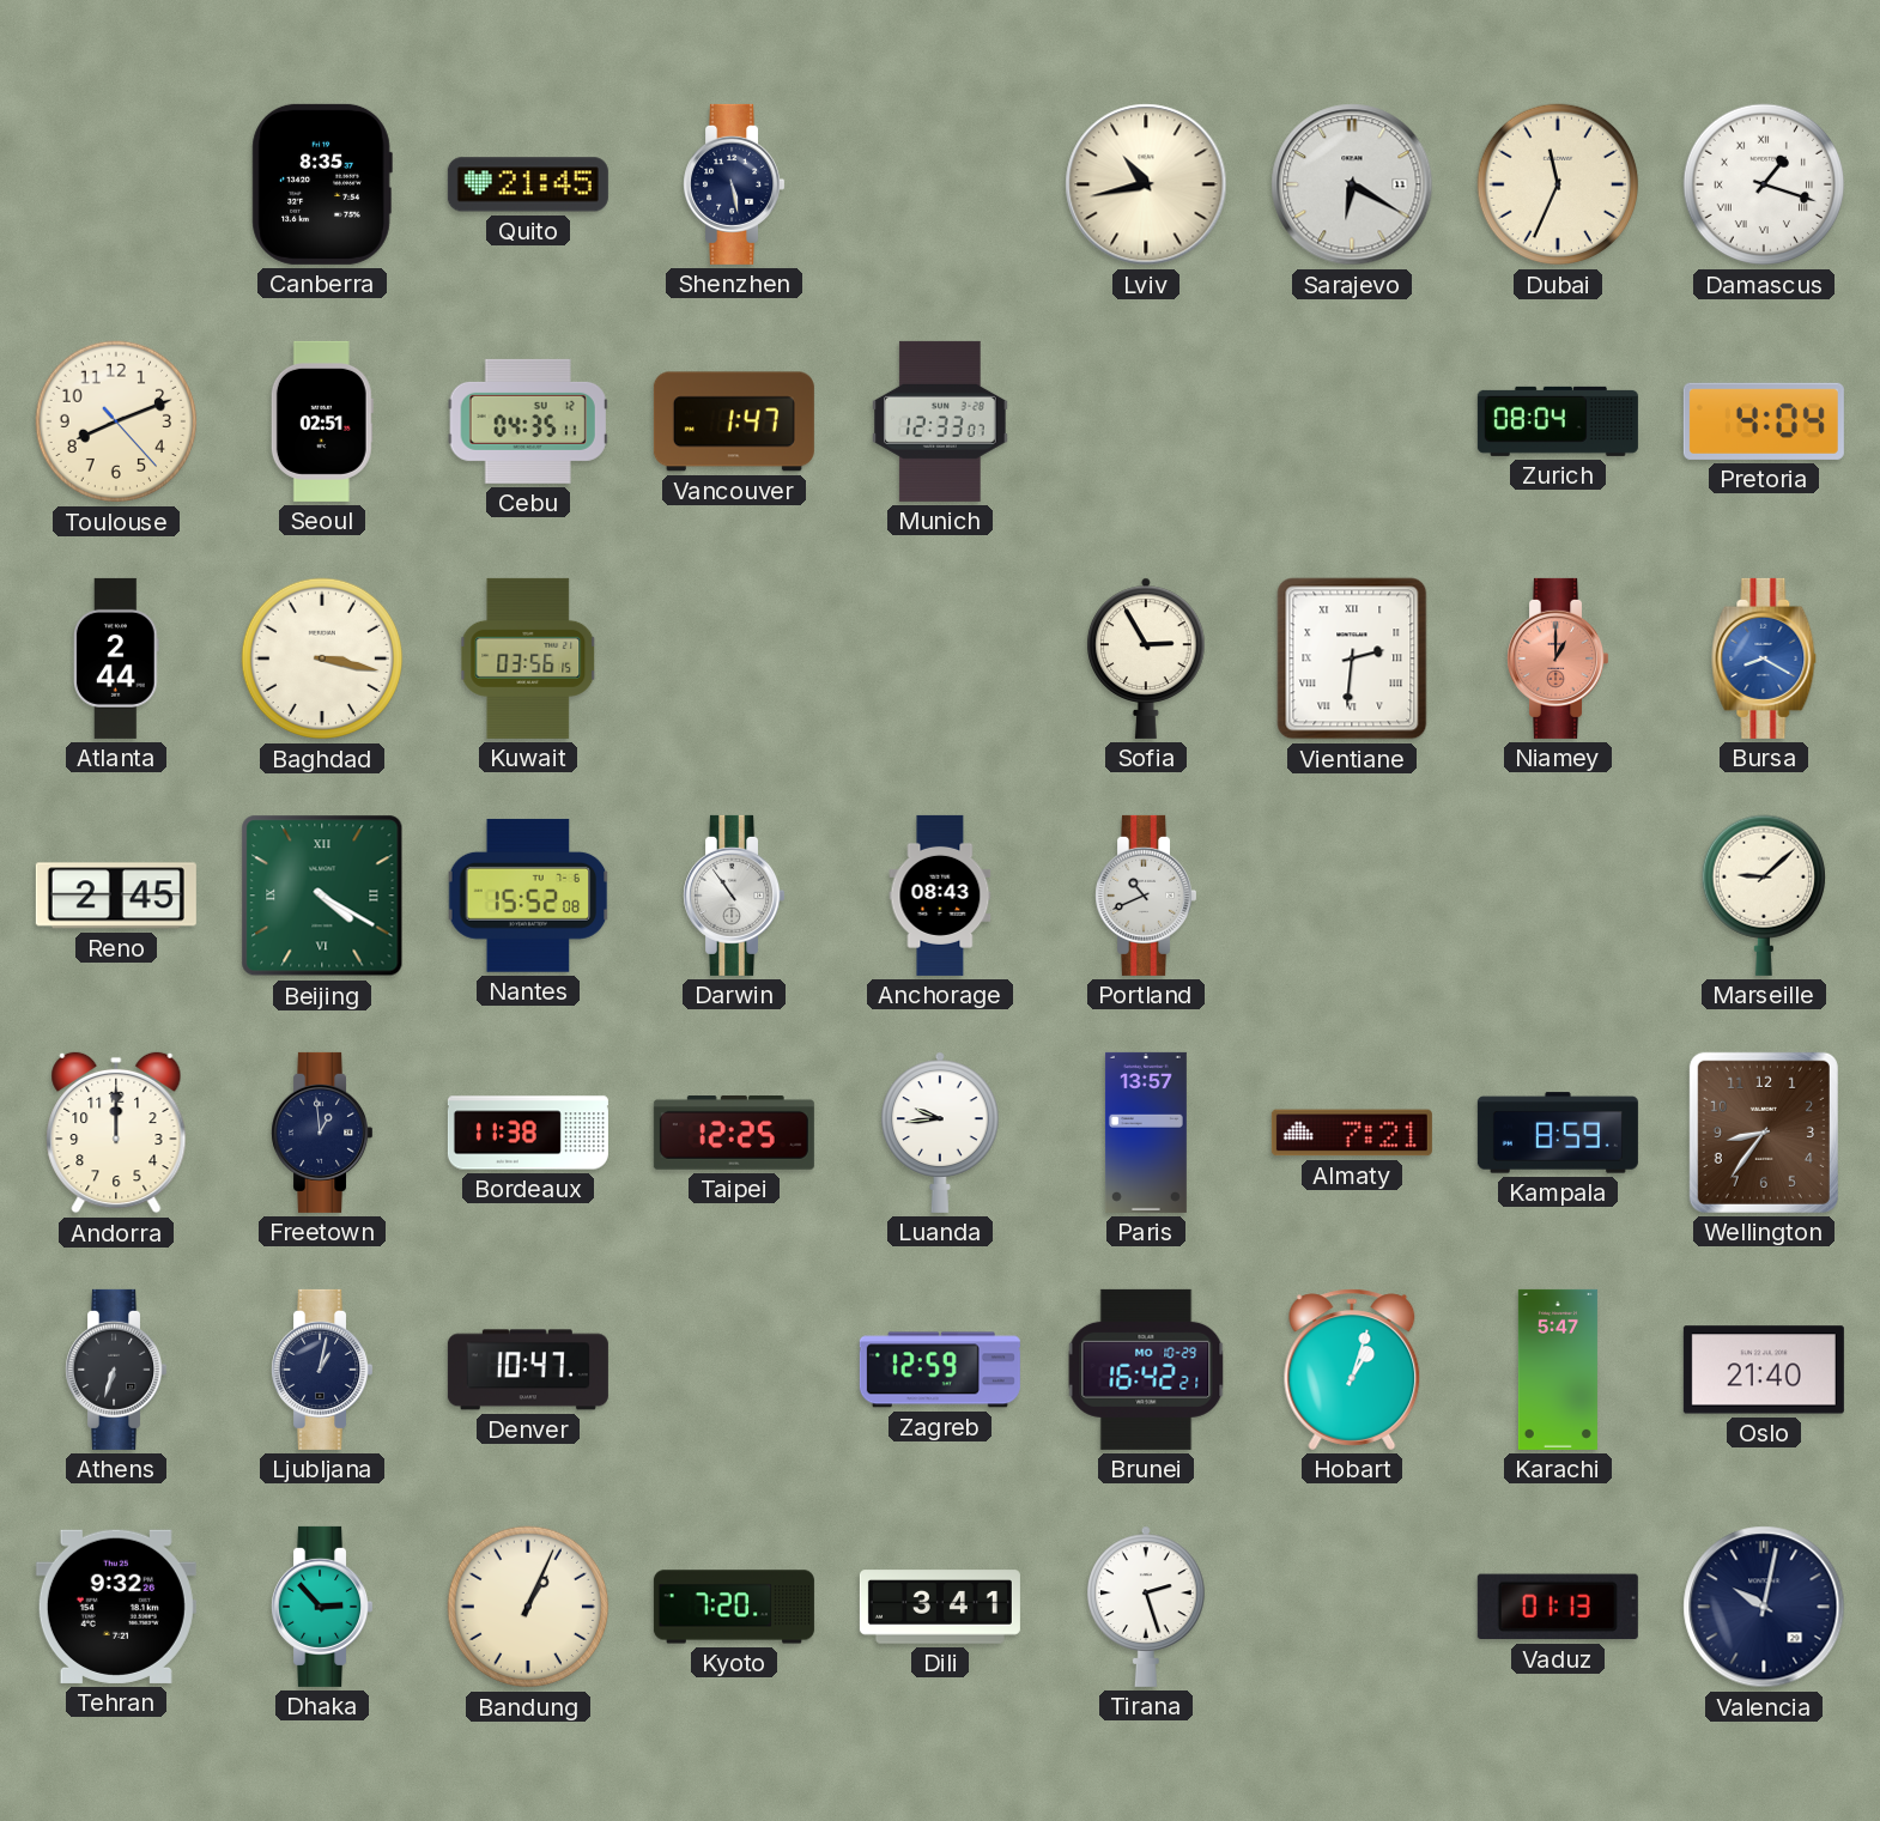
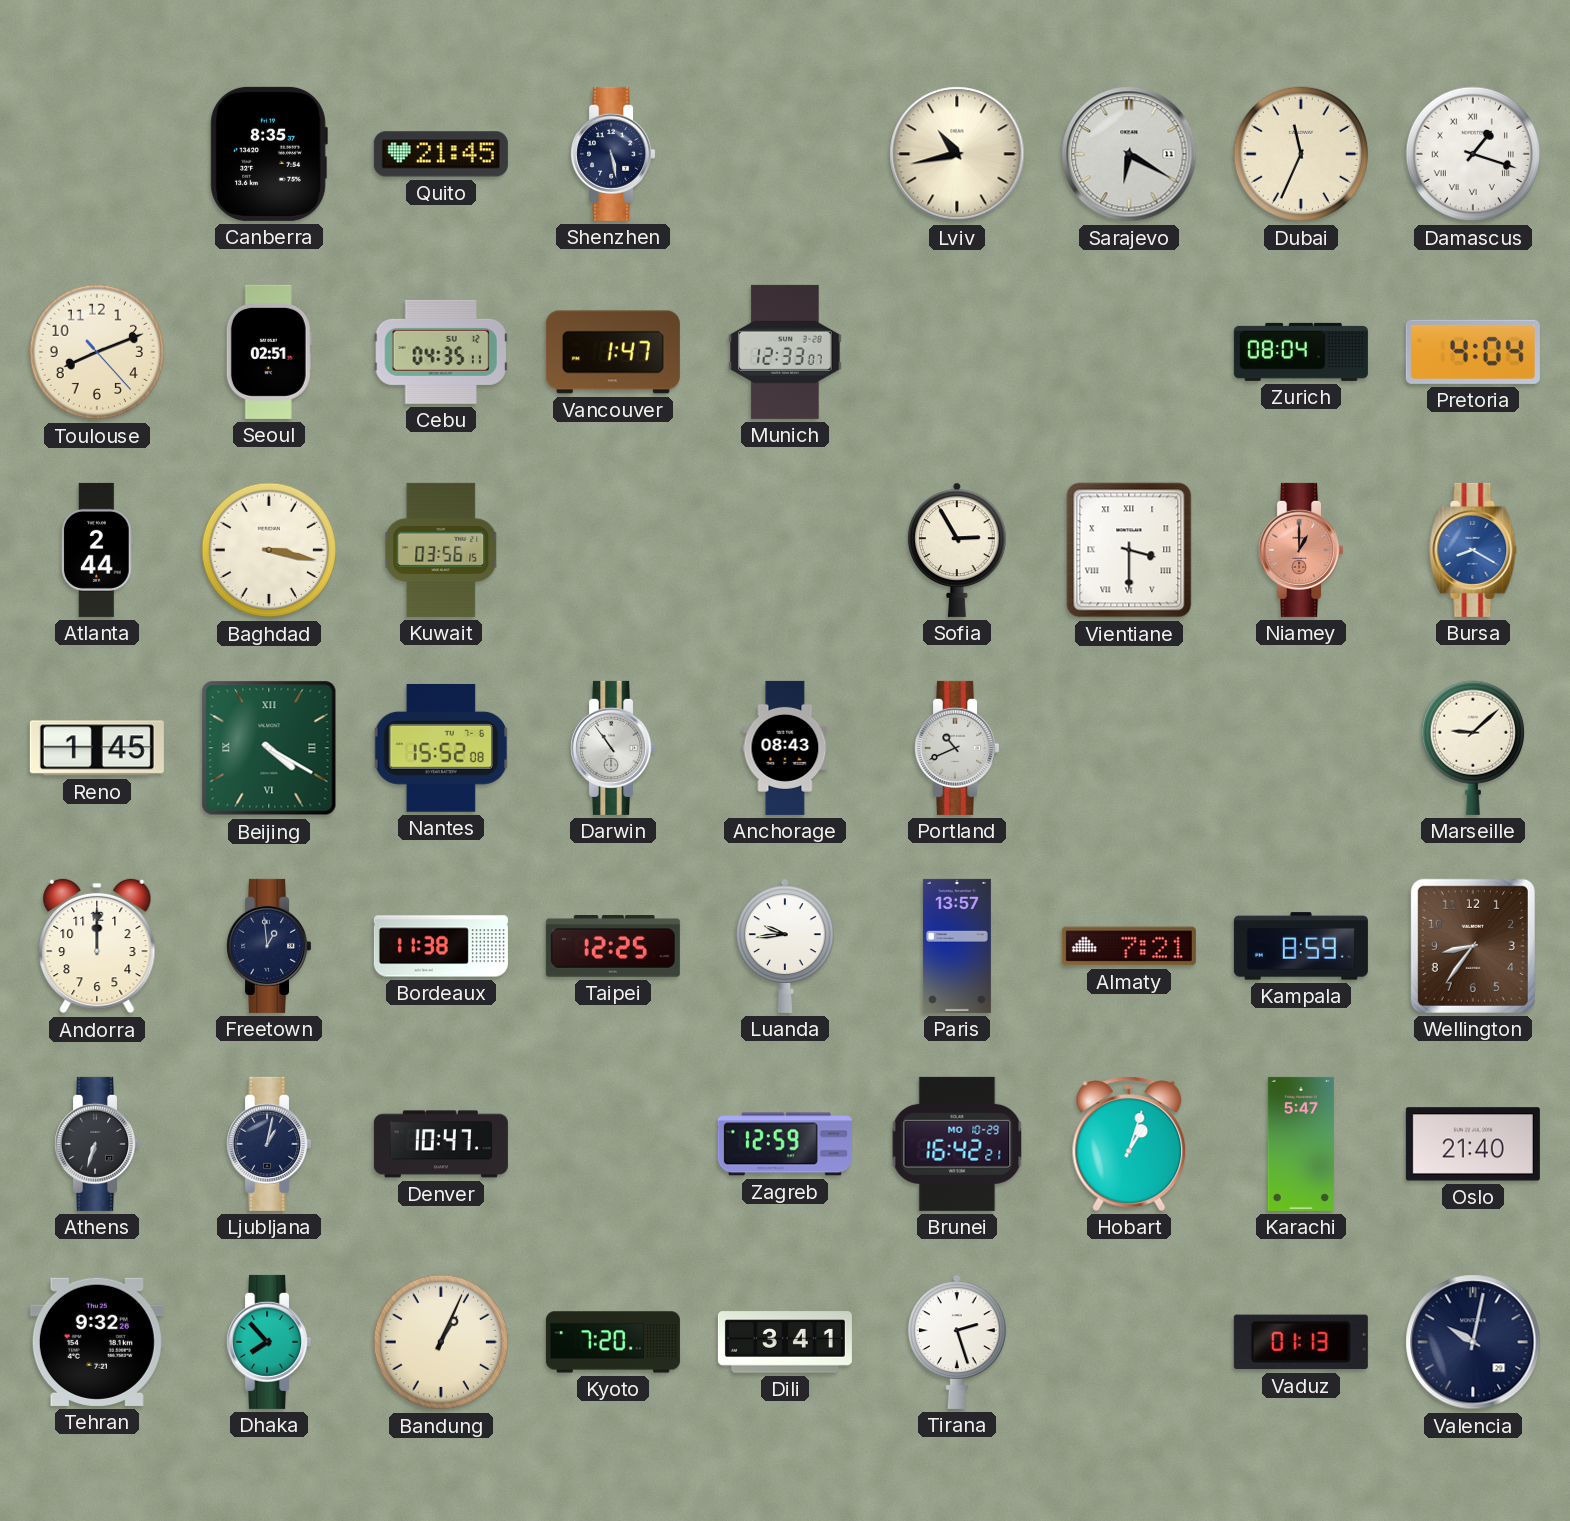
Vientiane: 2:31 -> 3:30 (1129, 550)
Reno: 2:45 -> 1:45 (97, 748)
Dhaka: 2:53 -> 7:53 (269, 1342)
